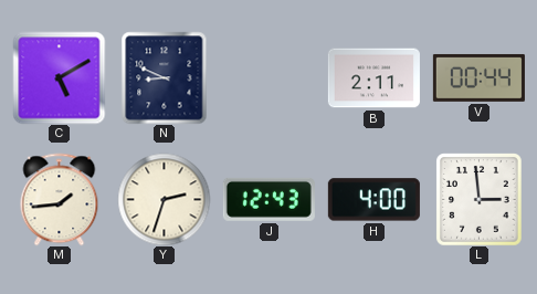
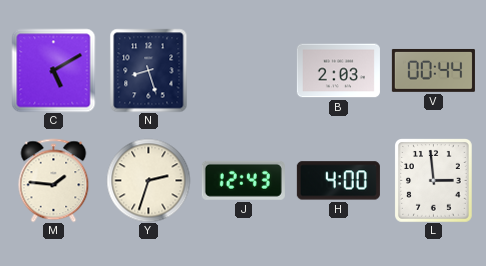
N: 8:49 -> 8:27 (149, 70)
B: 2:11 -> 2:03 (338, 71)
M: 1:44 -> 1:46 (54, 180)
